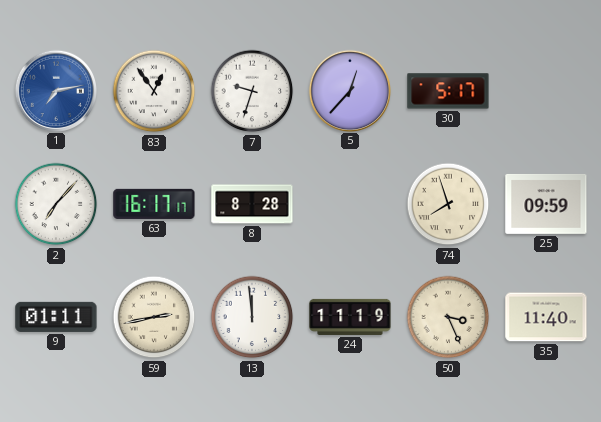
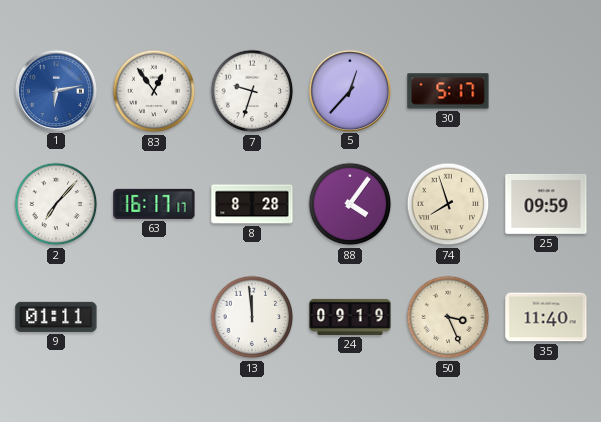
1: 7:13 -> 6:13 (55, 90)
88: none -> 4:06 (350, 204)
59: 2:43 -> none (154, 317)
24: 11:19 -> 09:19 (350, 317)
